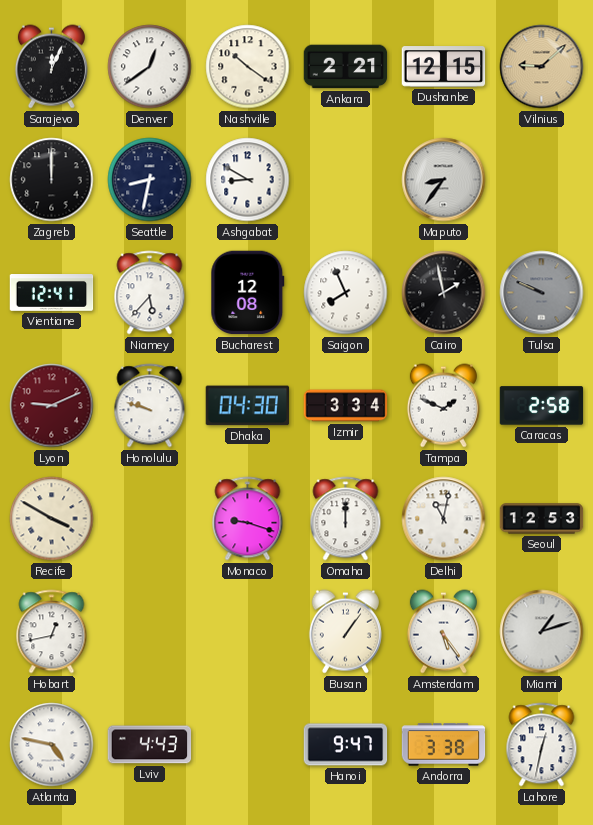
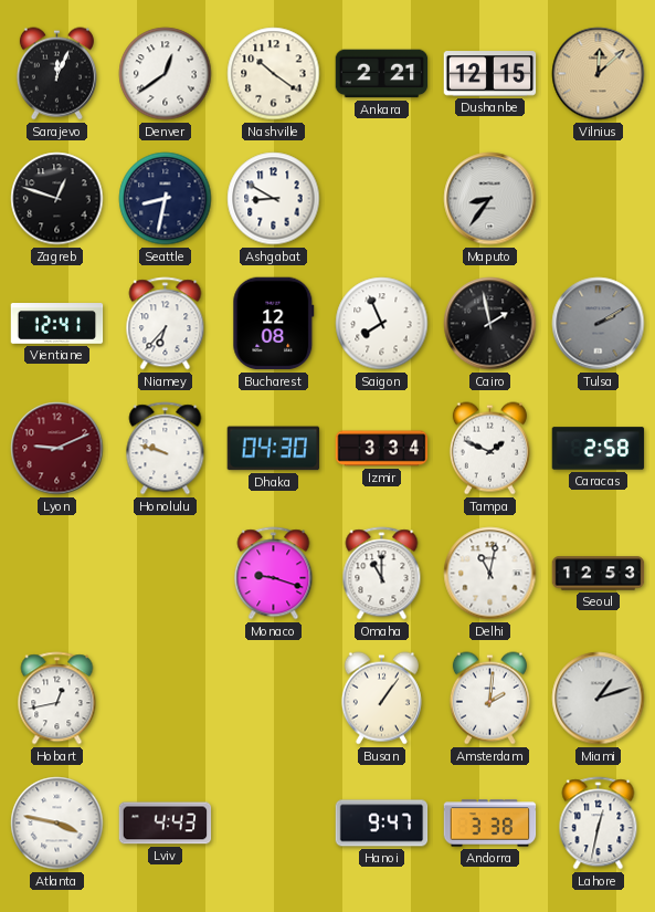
Vilnius: 9:08 -> 12:08 (599, 74)
Zagreb: 12:00 -> 12:48 (57, 199)
Niamey: 5:37 -> 6:37 (166, 324)
Tulsa: 9:49 -> 2:10 (599, 324)
Recife: 3:50 -> none (52, 519)
Omaha: 12:00 -> 11:00 (382, 574)
Amsterdam: 5:24 -> 2:01 (489, 699)
Atlanta: 4:47 -> 3:47 (57, 824)
